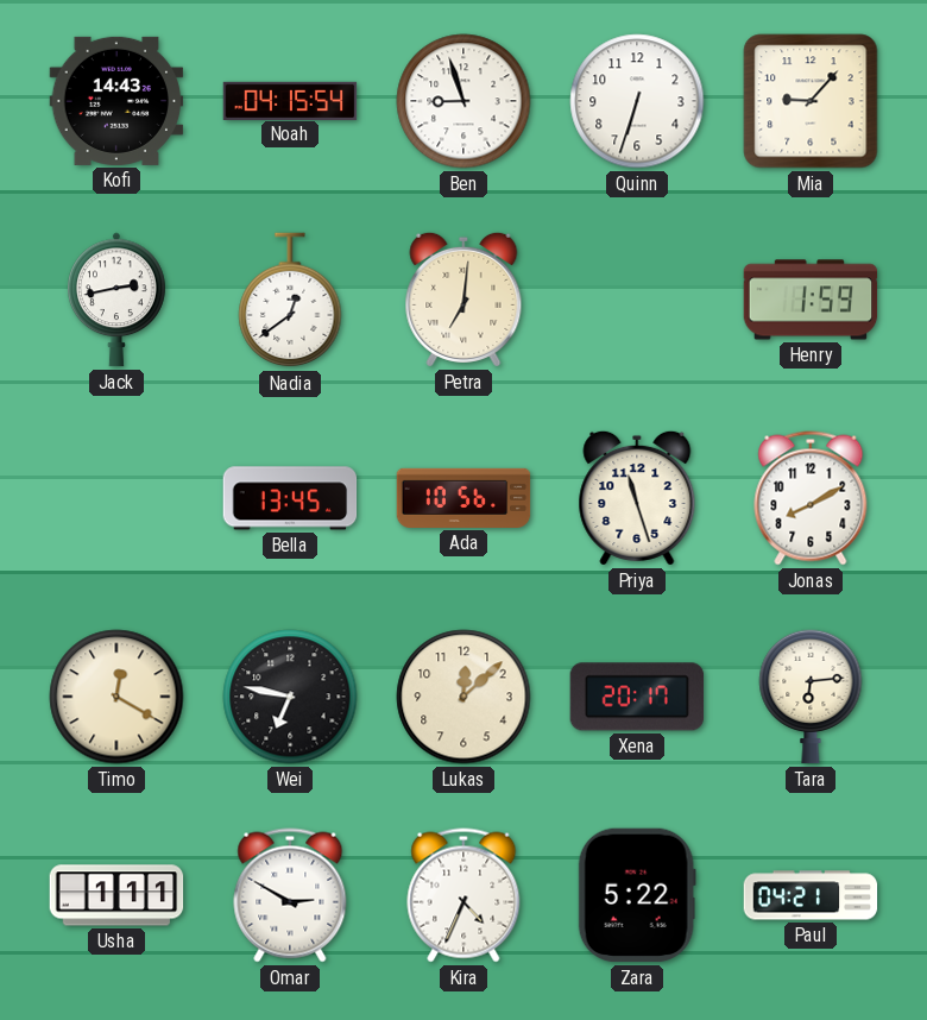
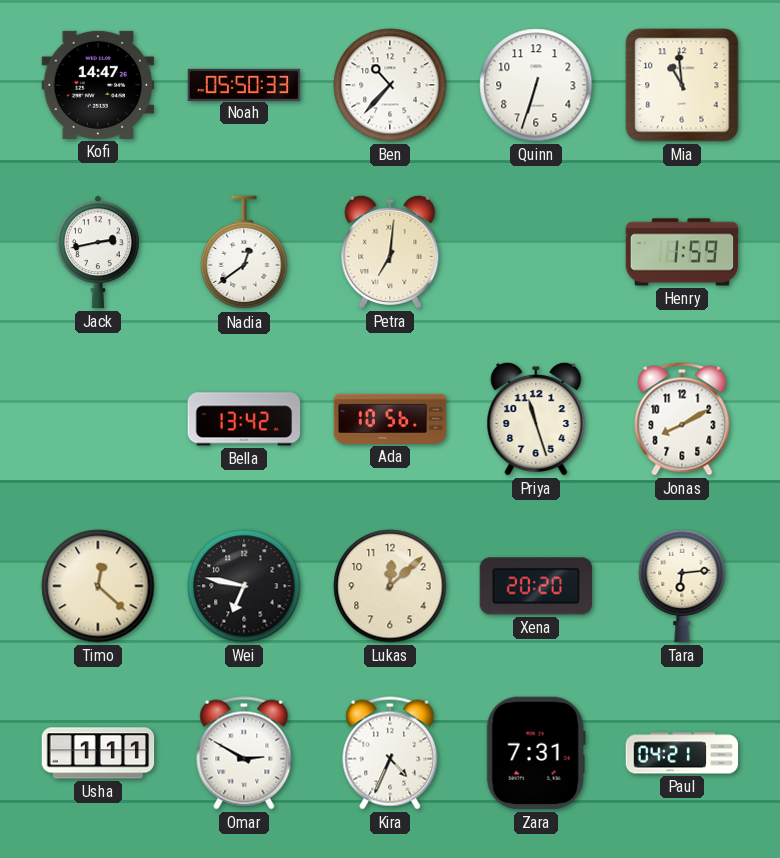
Kofi: 14:43 -> 14:47 (98, 85)
Noah: 04:15 -> 05:50 (244, 84)
Ben: 8:57 -> 10:37 (390, 85)
Mia: 9:07 -> 10:59 (682, 85)
Bella: 13:45 -> 13:42 (244, 419)
Timo: 12:20 -> 12:22 (98, 586)
Xena: 20:17 -> 20:20 (536, 586)
Zara: 5:22 -> 7:31 (536, 753)
